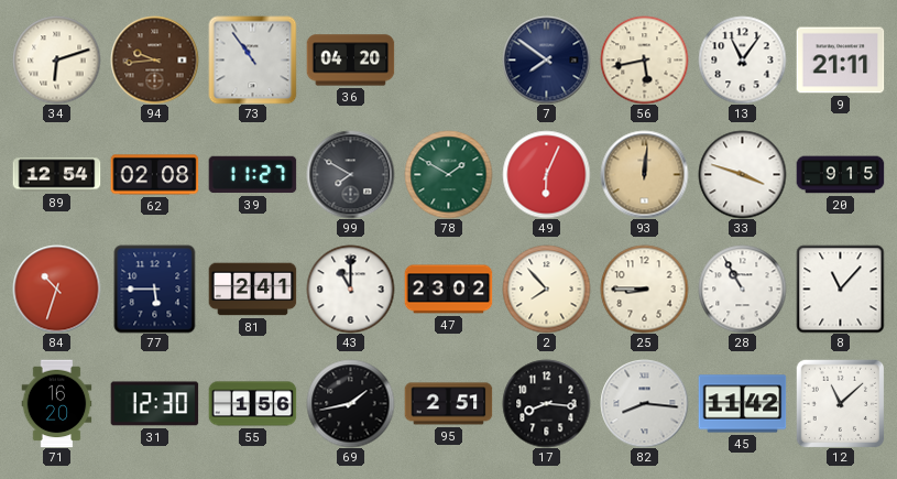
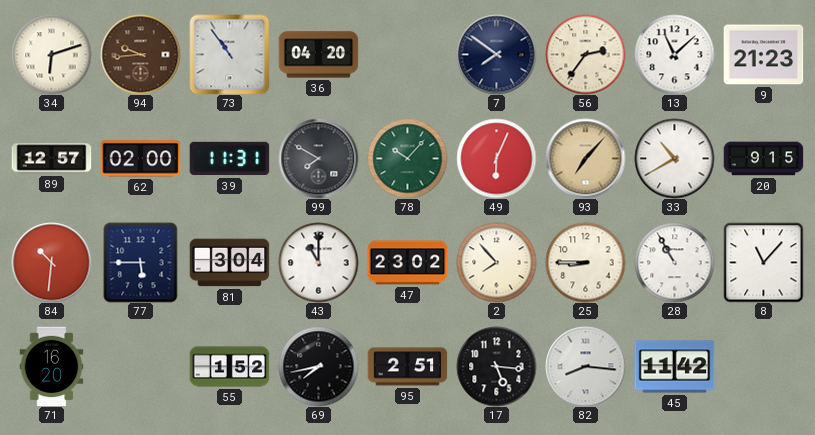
56: 5:43 -> 2:36 (585, 54)
13: 11:06 -> 11:08 (674, 54)
9: 21:11 -> 21:23 (763, 55)
89: 12:54 -> 12:57 (51, 159)
62: 02:08 -> 02:00 (140, 159)
39: 11:27 -> 11:31 (229, 159)
78: 1:50 -> 10:07 (407, 158)
93: 12:01 -> 7:07 (585, 158)
33: 3:48 -> 10:40 (674, 158)
84: 10:33 -> 10:31 (51, 262)
81: 2:41 -> 3:04 (229, 263)
31: 12:30 -> none (154, 404)
55: 1:56 -> 1:52 (229, 367)
69: 1:43 -> 7:43 (318, 366)
17: 8:16 -> 5:16 (496, 366)
12: 11:08 -> none (840, 403)
